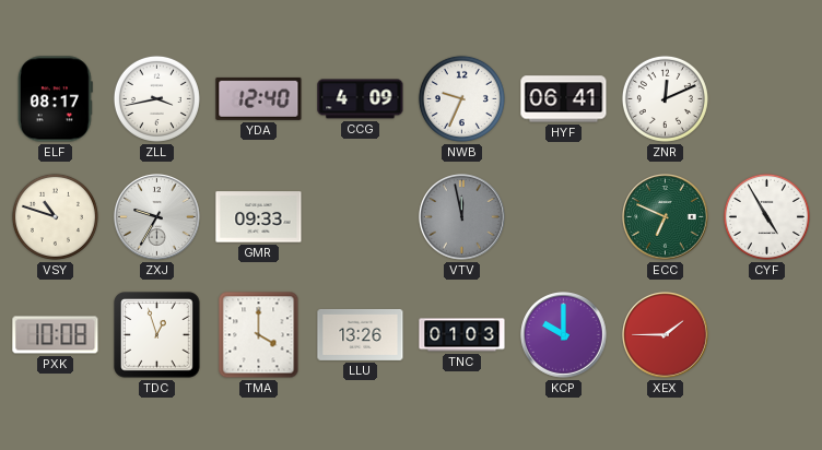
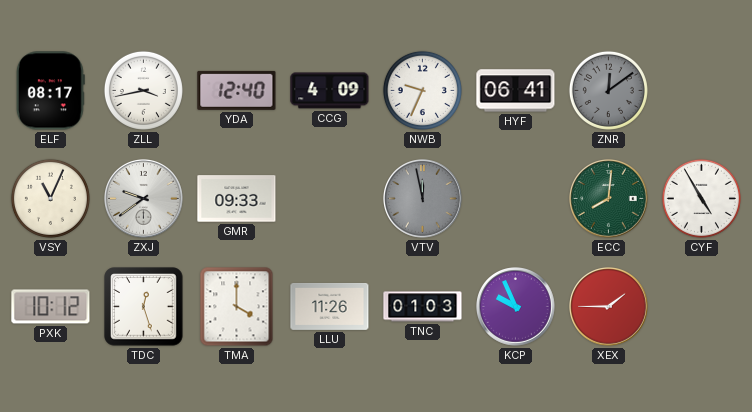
ZNR: 12:11 -> 12:09 (608, 90)
ZNR dial: white -> grey (608, 90)
VSY: 10:48 -> 11:04 (50, 198)
ZXJ: 9:35 -> 9:39 (144, 199)
ECC: 6:49 -> 8:01 (609, 199)
PXK: 10:08 -> 10:12 (51, 307)
TDC: 12:57 -> 12:27 (144, 307)
LLU: 13:26 -> 11:26 (330, 306)
KCP: 10:00 -> 9:56 (516, 307)
